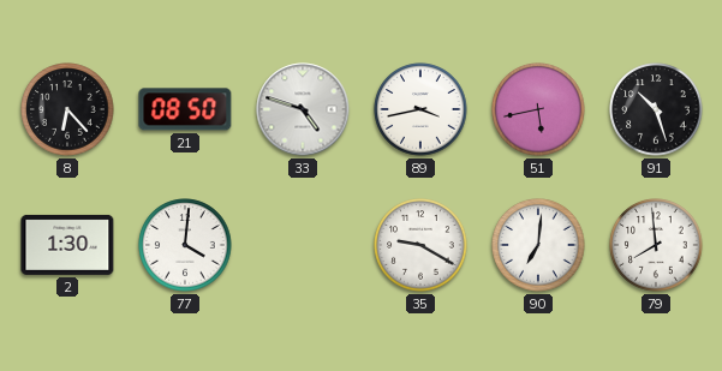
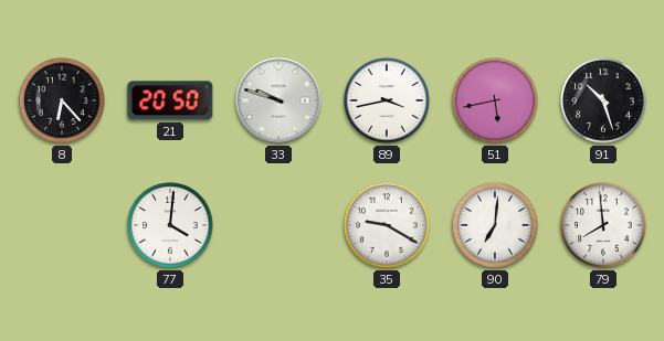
21: 08:50 -> 20:50 (170, 100)
33: 4:48 -> 9:48 (278, 100)
2: 1:30 -> none (67, 245)
